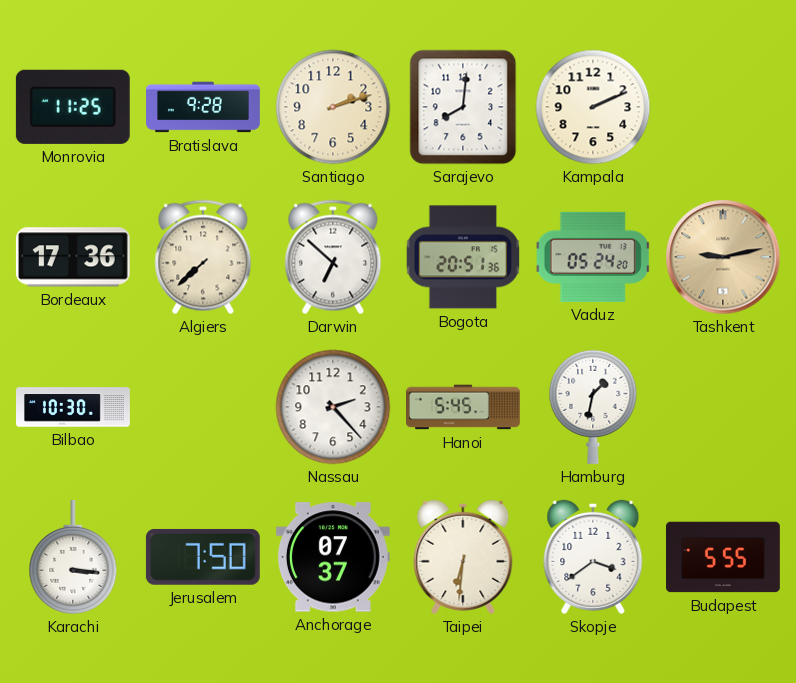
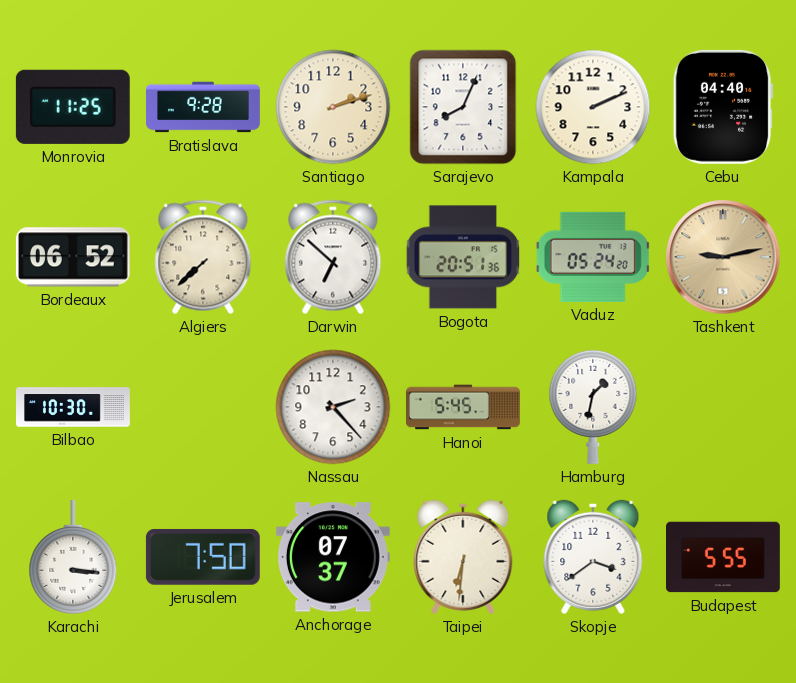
Sarajevo: 8:01 -> 8:04 (463, 107)
Cebu: none -> 04:40 (723, 107)
Bordeaux: 17:36 -> 06:52 (73, 257)
